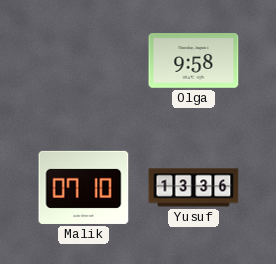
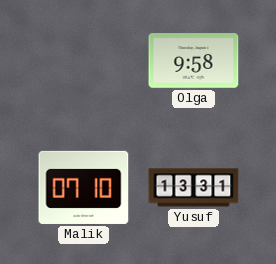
Yusuf: 13:36 -> 13:31 (194, 188)
